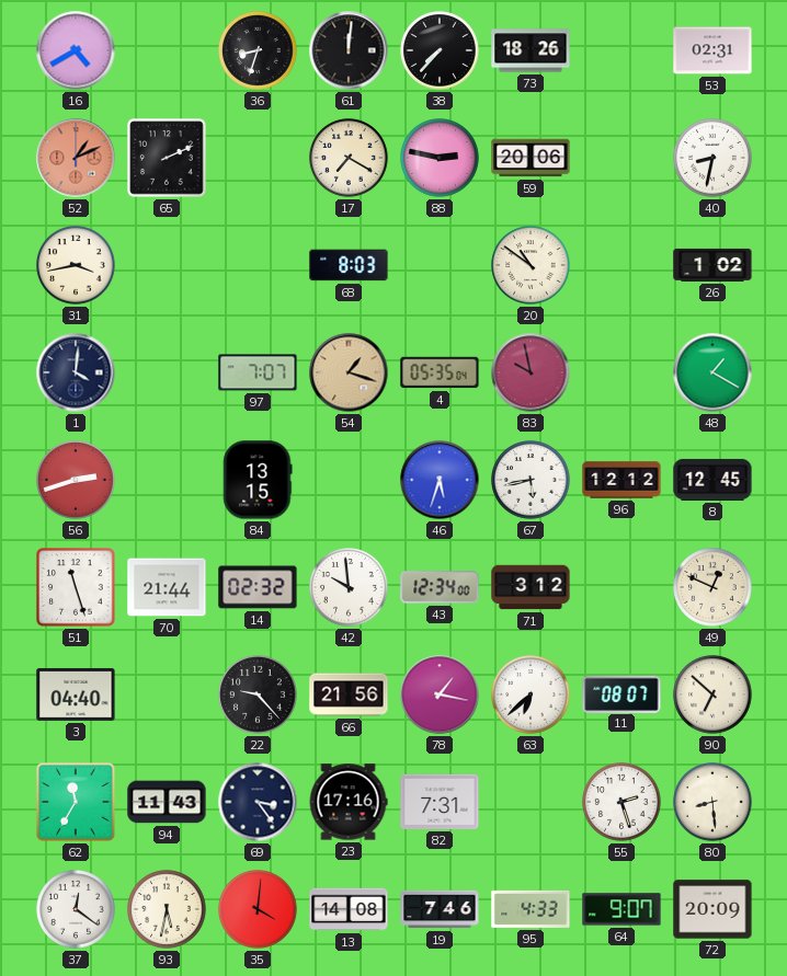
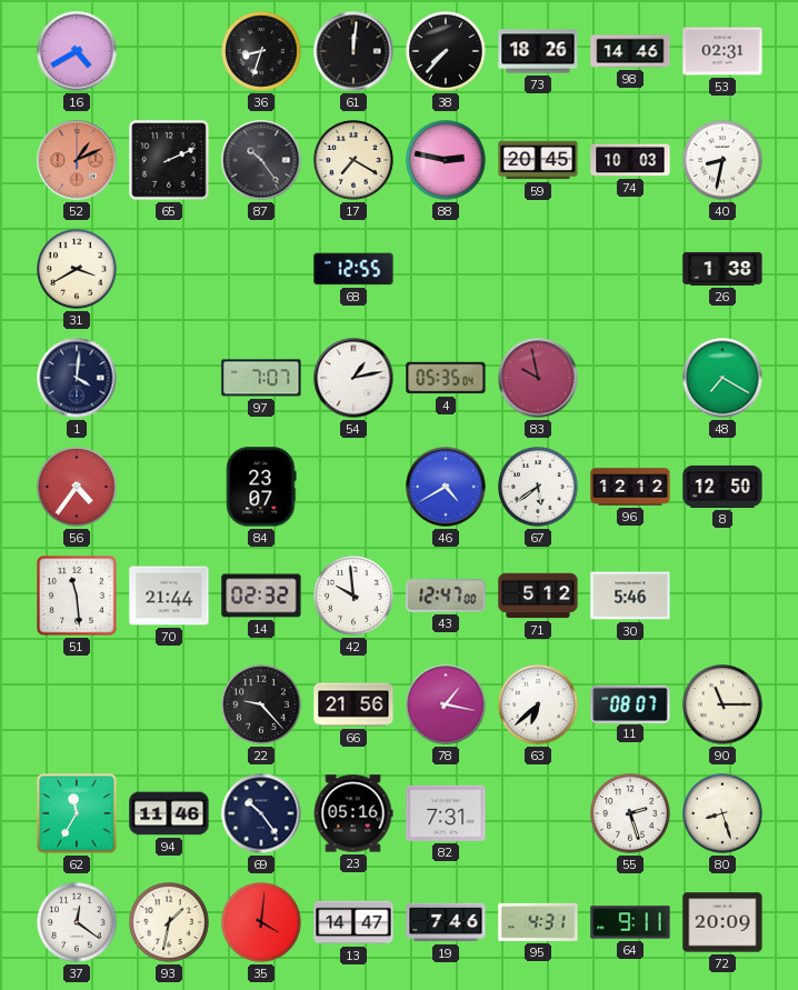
98: none -> 14:46 (630, 51)
87: none -> 10:24 (261, 160)
59: 20:06 -> 20:45 (538, 160)
74: none -> 10:03 (630, 160)
31: 3:43 -> 3:40 (77, 269)
68: 8:03 -> 12:55 (353, 269)
20: 10:51 -> none (531, 265)
26: 1:02 -> 1:38 (722, 269)
54: 1:18 -> 1:13 (353, 378)
54 dial: champagne -> white (353, 378)
48: 1:20 -> 7:20 (722, 378)
56: 2:42 -> 4:36 (77, 487)
84: 13:15 -> 23:07 (261, 487)
46: 5:33 -> 4:40 (446, 487)
67: 5:43 -> 5:39 (538, 487)
8: 12:45 -> 12:50 (722, 487)
51: 11:27 -> 11:29 (77, 596)
43: 12:34 -> 12:47 (446, 596)
71: 3:12 -> 5:12 (538, 596)
30: none -> 5:46 (630, 596)
49: 12:49 -> none (712, 587)
3: 04:40 -> none (76, 694)
90: 6:52 -> 11:15 (722, 704)
94: 11:43 -> 11:46 (169, 813)
69: 3:24 -> 10:24 (261, 813)
23: 17:16 -> 05:16 (353, 813)
80: 8:29 -> 8:27 (722, 813)
93: 5:32 -> 1:32 (169, 922)
13: 14:08 -> 14:47 (353, 922)
95: 4:33 -> 4:31 (538, 922)
64: 9:07 -> 9:11 (630, 922)
